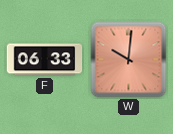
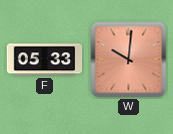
F: 06:33 -> 05:33 (45, 60)
